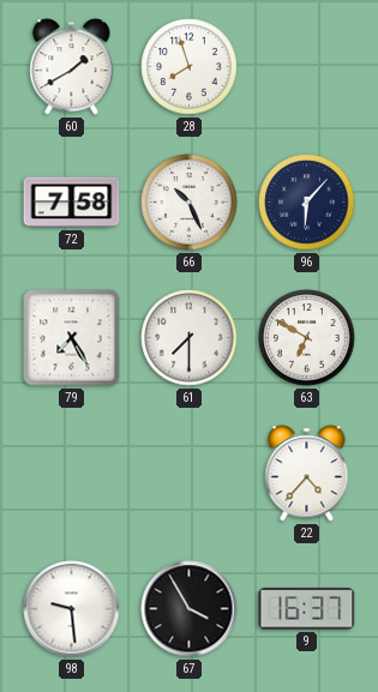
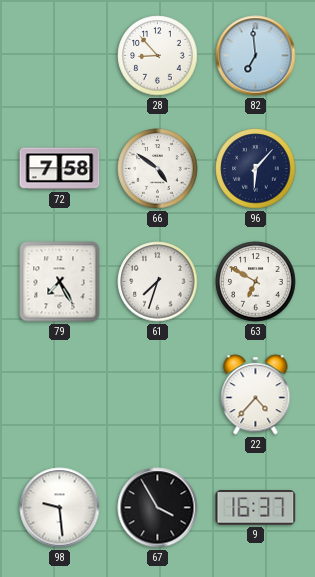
60: 1:40 -> none (72, 67)
28: 7:57 -> 8:53 (158, 56)
82: none -> 6:59 (256, 56)
66: 10:26 -> 4:51 (158, 169)
61: 7:30 -> 7:33 (158, 282)
